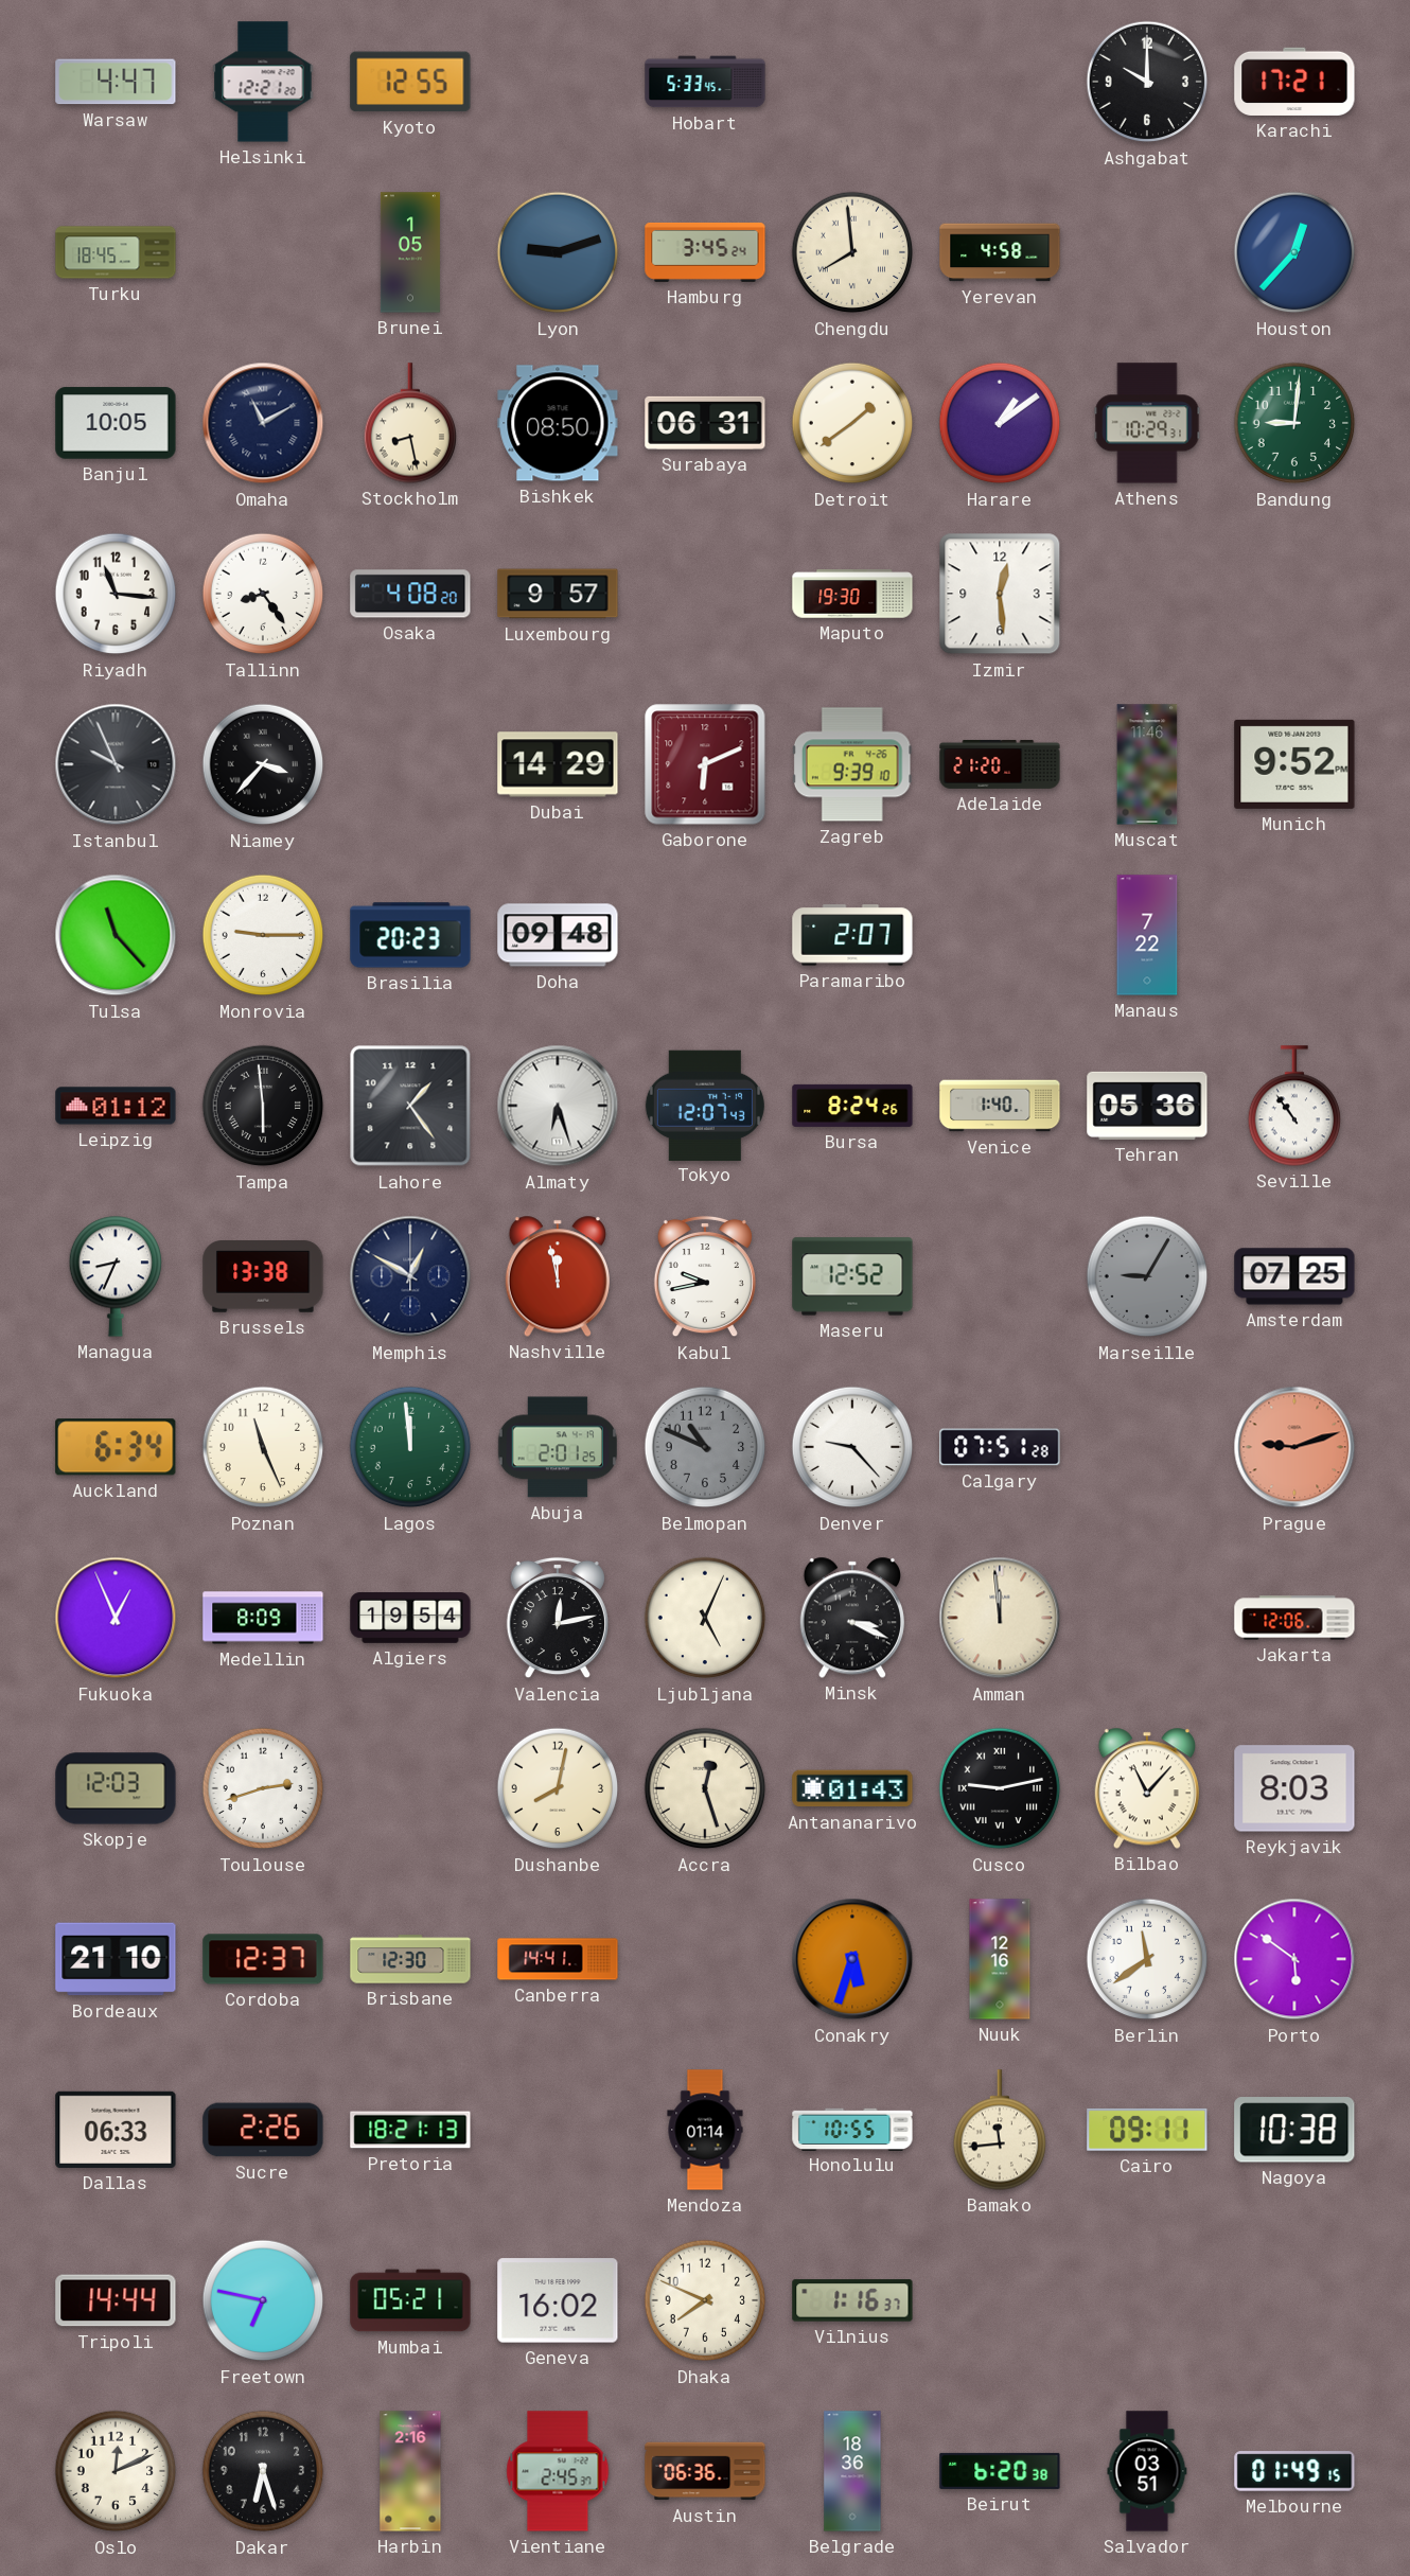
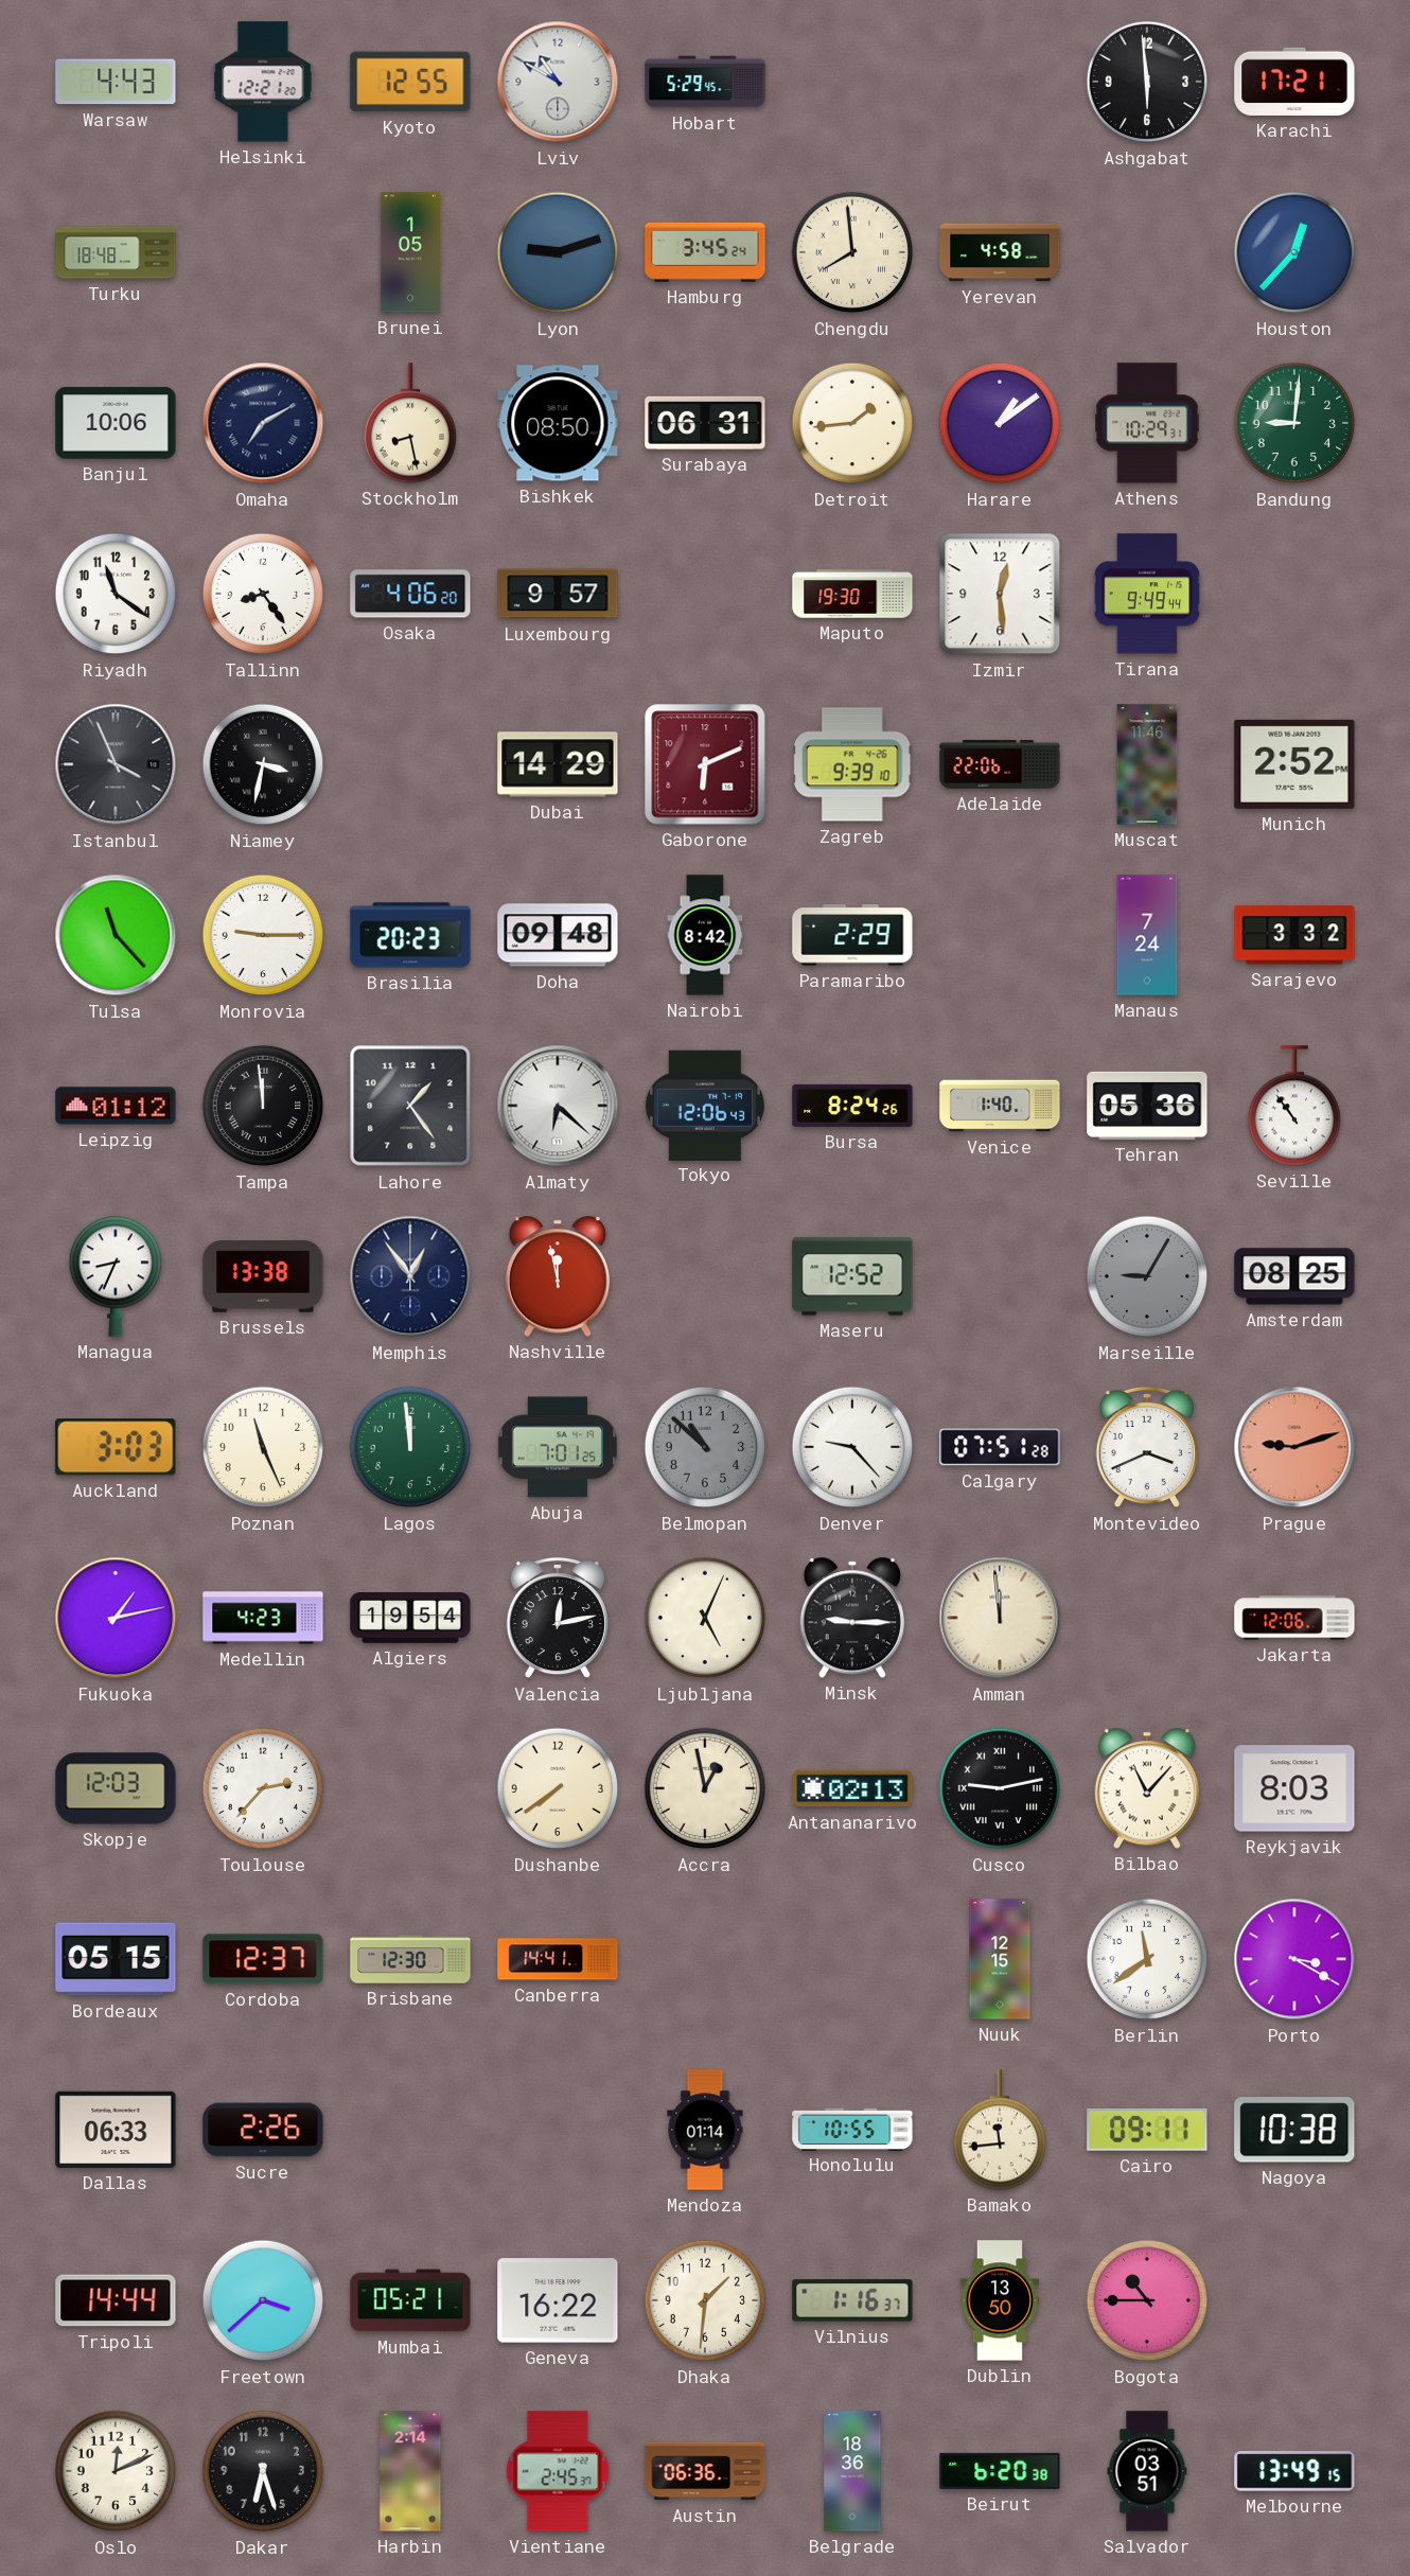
Warsaw: 4:47 -> 4:43 (116, 82)
Lviv: none -> 10:50 (558, 82)
Hobart: 5:33 -> 5:29 (705, 82)
Ashgabat: 10:00 -> 5:59 (1147, 82)
Turku: 18:45 -> 18:48 (116, 252)
Banjul: 10:05 -> 10:06 (116, 423)
Omaha: 11:10 -> 7:10 (263, 423)
Detroit: 1:39 -> 1:44 (852, 423)
Riyadh: 11:16 -> 11:21 (116, 594)
Osaka: 4:08 -> 4:06 (410, 594)
Tirana: none -> 9:49 (1147, 594)
Istanbul: 9:56 -> 3:56 (116, 764)
Niamey: 3:37 -> 3:32 (263, 764)
Adelaide: 21:20 -> 22:06 (1000, 764)
Munich: 9:52 -> 2:52 (1294, 764)
Nairobi: none -> 8:42 (705, 935)
Paramaribo: 2:07 -> 2:29 (852, 935)
Manaus: 7:22 -> 7:24 (1147, 935)
Sarajevo: none -> 3:32 (1294, 935)
Tampa: 5:59 -> 11:59 (263, 1106)
Almaty: 6:27 -> 6:22 (558, 1106)
Tokyo: 12:07 -> 12:06 (705, 1105)
Memphis: 12:50 -> 12:54 (410, 1276)
Kabul: 9:43 -> none (705, 1276)
Amsterdam: 07:25 -> 08:25 (1294, 1276)
Auckland: 6:34 -> 3:03 (116, 1447)
Abuja: 2:01 -> 7:01 (558, 1447)
Belmopan: 10:49 -> 10:52 (705, 1447)
Montevideo: none -> 3:41 (1147, 1447)
Fukuoka: 12:56 -> 1:13 (116, 1618)
Medellin: 8:09 -> 4:23 (263, 1618)
Minsk: 3:19 -> 9:15 (852, 1618)
Toulouse: 2:42 -> 2:37 (263, 1788)
Dushanbe: 8:02 -> 7:39 (558, 1788)
Accra: 12:27 -> 12:58 (705, 1788)
Antananarivo: 01:43 -> 02:13 (852, 1788)
Bordeaux: 21:10 -> 05:15 (116, 1959)
Conakry: 5:33 -> none (852, 1959)
Nuuk: 12:16 -> 12:15 (1000, 1959)
Porto: 5:51 -> 3:20 (1294, 1959)
Pretoria: 18:21 -> none (410, 2130)
Freetown: 6:47 -> 3:38 (263, 2300)
Geneva: 16:02 -> 16:22 (558, 2300)
Dhaka: 7:49 -> 1:31 (705, 2300)
Dublin: none -> 13:50 (1000, 2300)
Bogota: none -> 10:45 (1147, 2300)
Harbin: 2:16 -> 2:14 (410, 2471)
Melbourne: 01:49 -> 13:49 (1294, 2471)
